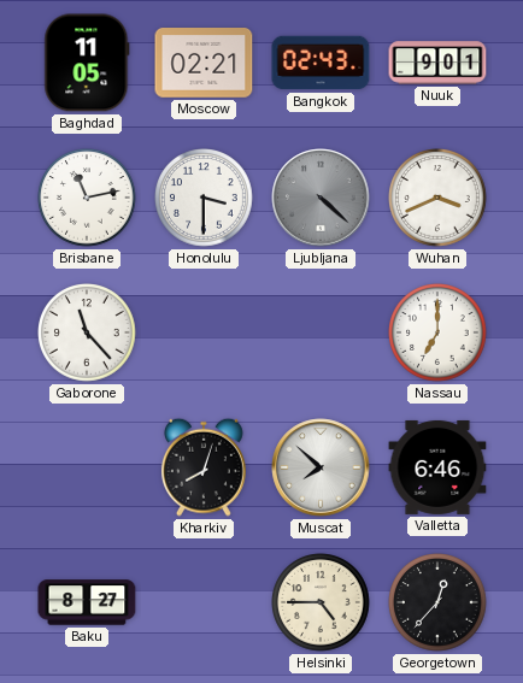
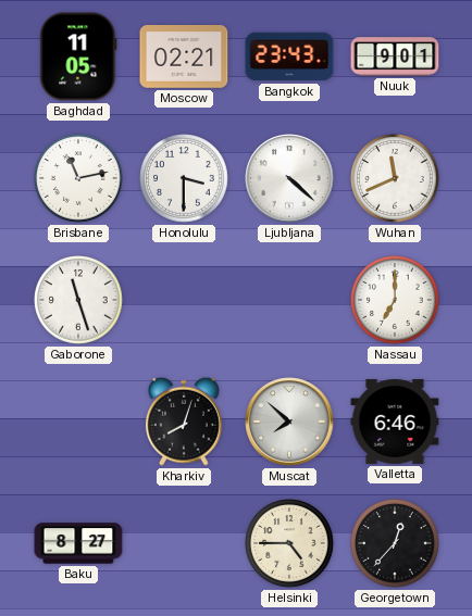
Bangkok: 02:43 -> 23:43 (289, 56)
Ljubljana dial: grey -> white (289, 178)
Wuhan: 3:41 -> 11:41 (395, 178)
Gaborone: 11:23 -> 11:27 (78, 300)
